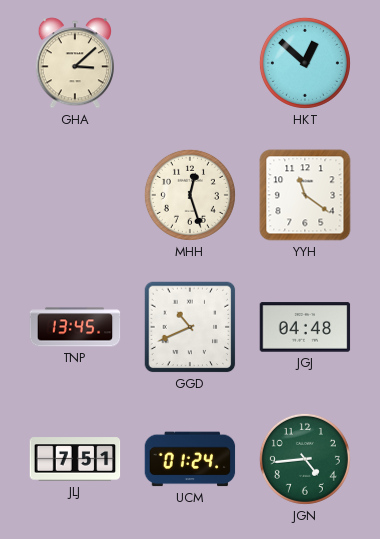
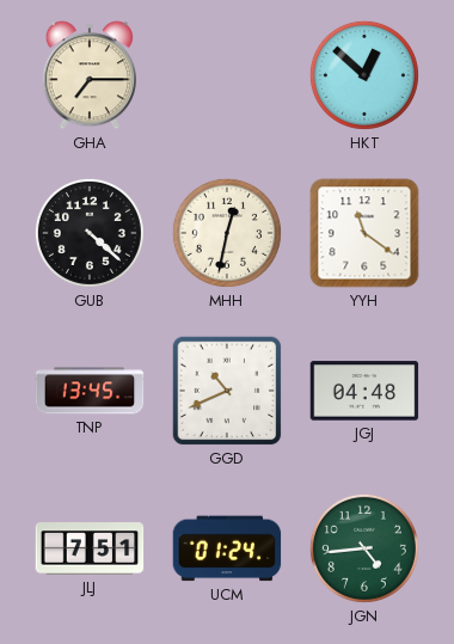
GHA: 3:08 -> 7:15 (88, 75)
GUB: none -> 4:22 (90, 233)
MHH: 12:27 -> 12:32 (227, 233)
